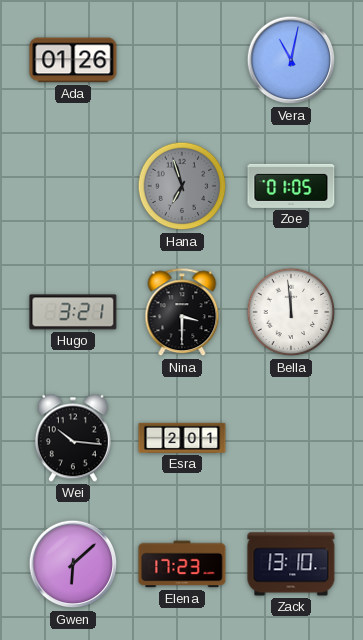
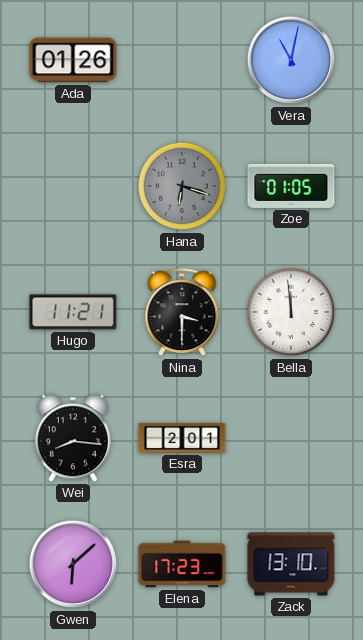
Hana: 6:57 -> 6:18 (182, 186)
Hugo: 3:21 -> 11:21 (73, 312)
Wei: 10:16 -> 8:16 (73, 438)
